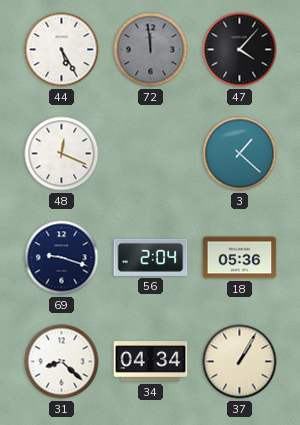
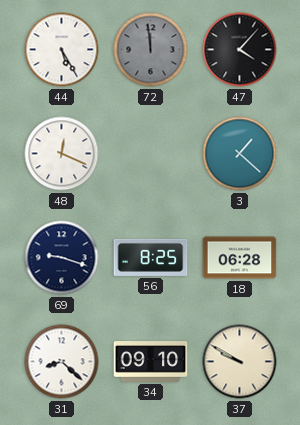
56: 2:04 -> 8:25 (151, 257)
18: 05:36 -> 06:28 (240, 258)
34: 04:34 -> 09:10 (151, 362)
37: 1:05 -> 9:50 (240, 362)
